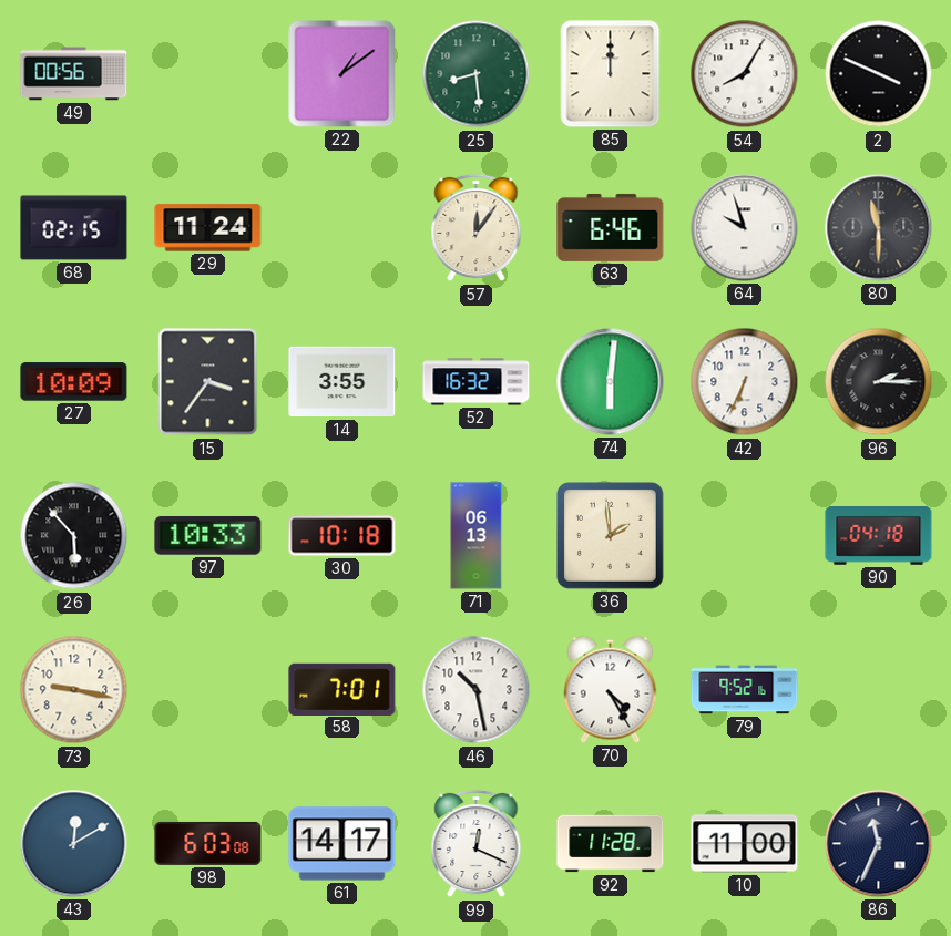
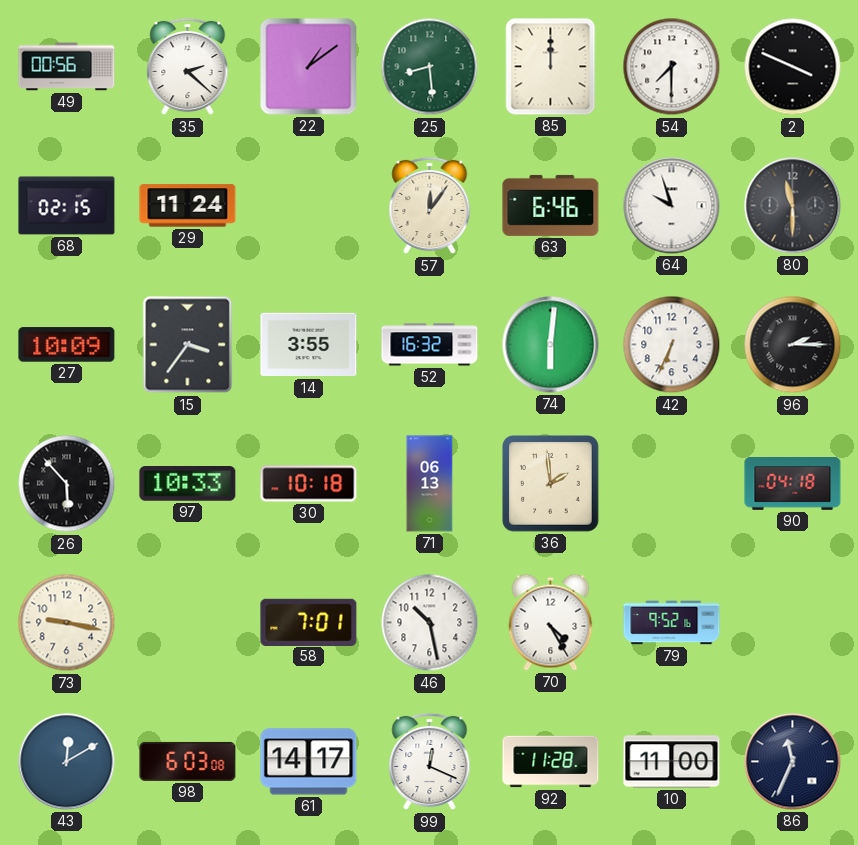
35: none -> 2:22 (188, 67)
54: 8:05 -> 7:30 (672, 67)
